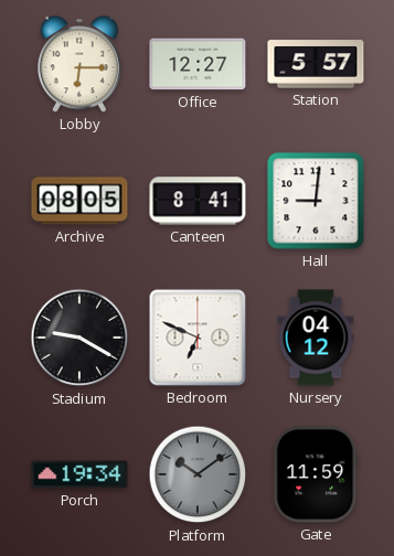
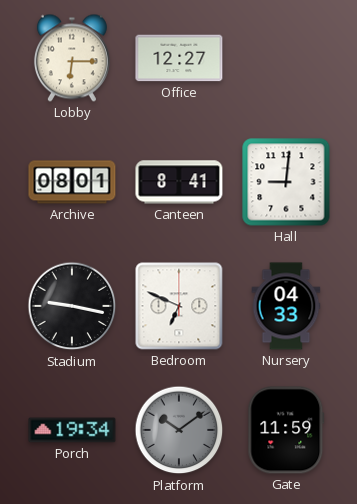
Station: 5:57 -> none (316, 64)
Archive: 08:05 -> 08:01 (72, 182)
Stadium: 9:20 -> 9:17 (72, 306)
Nursery: 04:12 -> 04:33 (286, 306)
